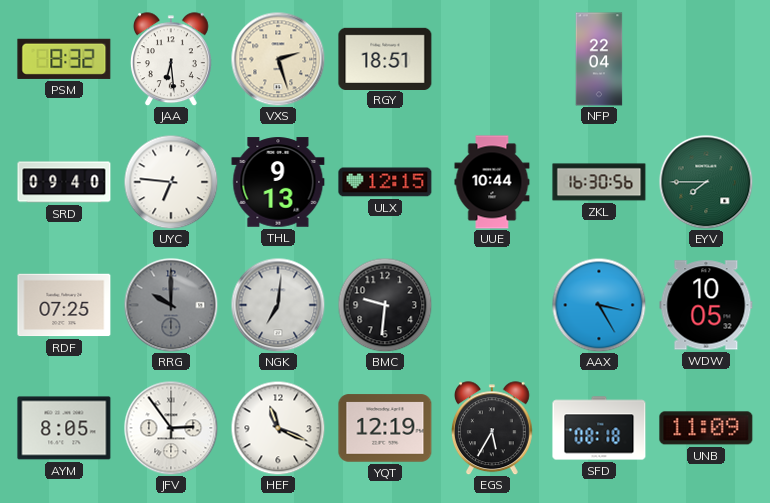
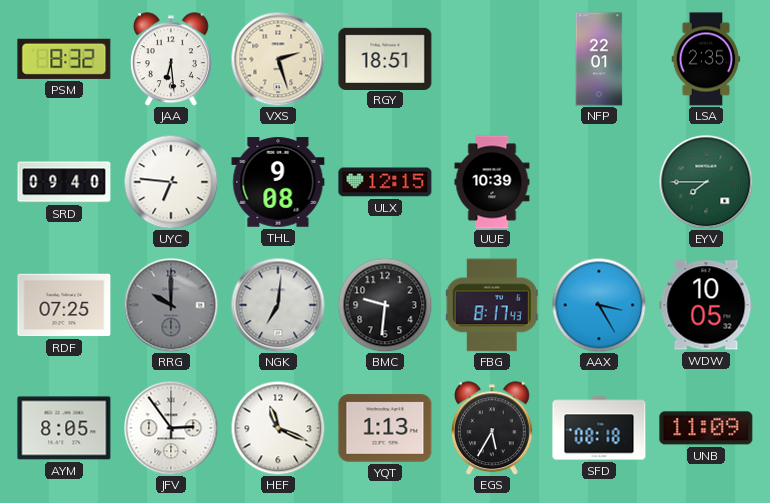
NFP: 22:04 -> 22:01 (599, 59)
LSA: none -> 2:35 (706, 59)
THL: 9:13 -> 9:08 (278, 182)
UUE: 10:44 -> 10:39 (492, 182)
ZKL: 16:30 -> none (599, 182)
FBG: none -> 8:17 (492, 305)
YQT: 12:19 -> 1:13 (385, 428)
